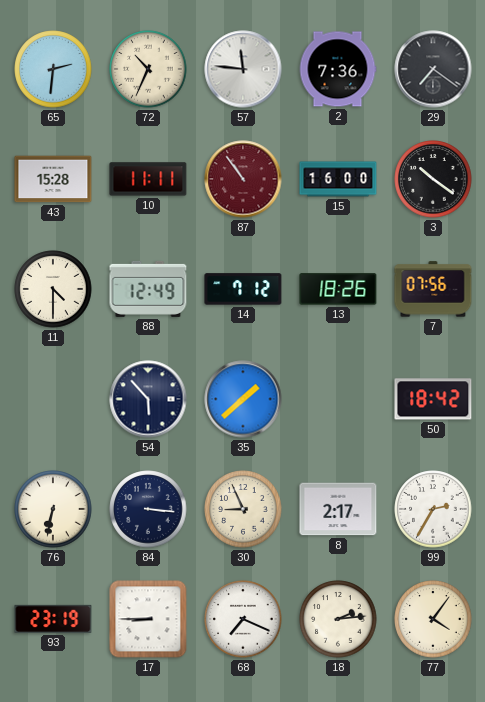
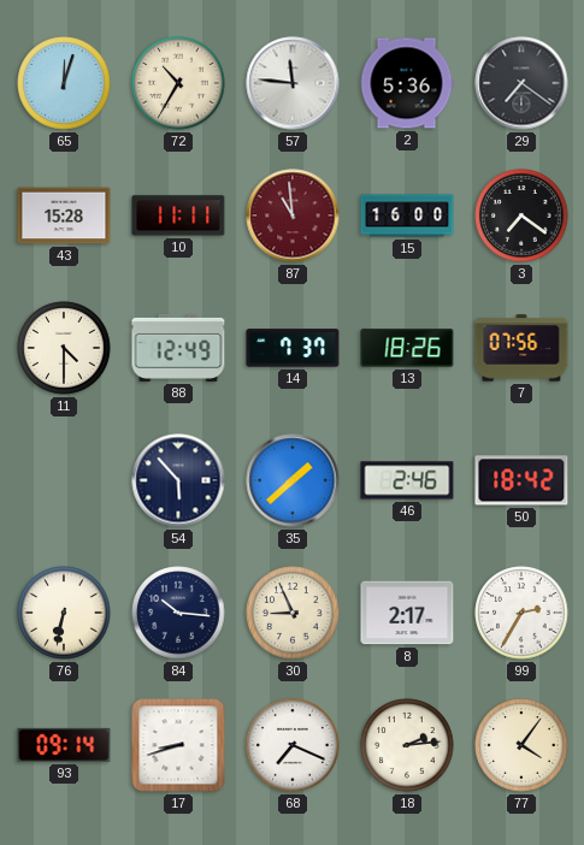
65: 2:31 -> 12:03 (64, 83)
72: 10:34 -> 10:35 (178, 83)
2: 7:36 -> 5:36 (407, 83)
87: 10:54 -> 10:59 (293, 215)
3: 10:21 -> 7:21 (521, 215)
14: 7:12 -> 7:37 (293, 348)
46: none -> 2:46 (407, 480)
84: 3:16 -> 10:16 (178, 613)
93: 23:19 -> 09:14 (64, 745)
17: 8:45 -> 8:42 (178, 745)
